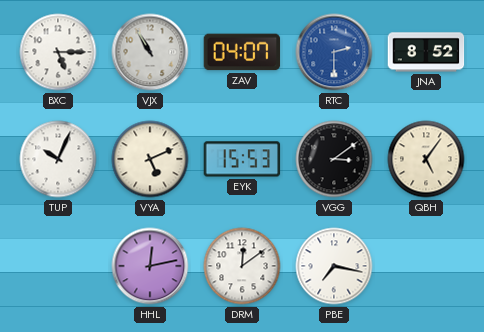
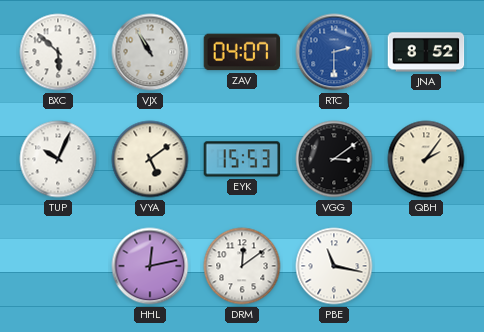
BXC: 5:15 -> 5:52 (58, 52)
VYA: 5:11 -> 5:09 (150, 159)
QBH: 5:06 -> 2:06 (426, 159)
PBE: 7:17 -> 11:17 (334, 266)
